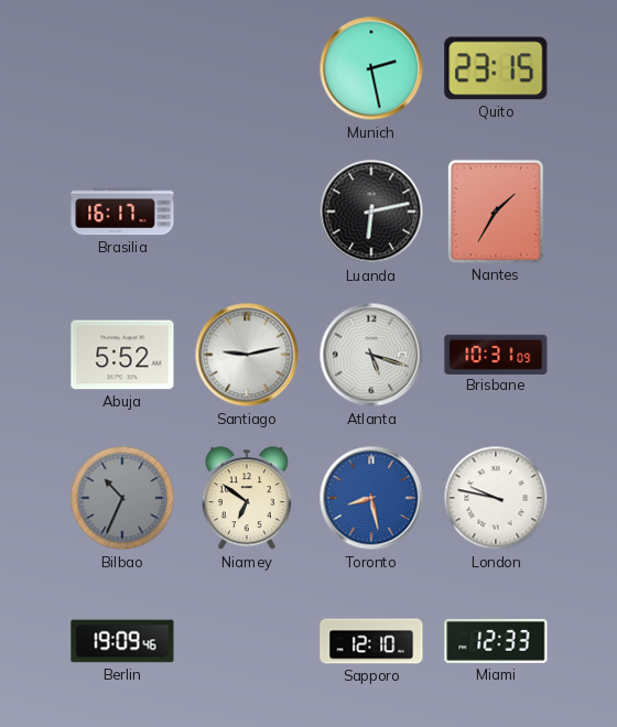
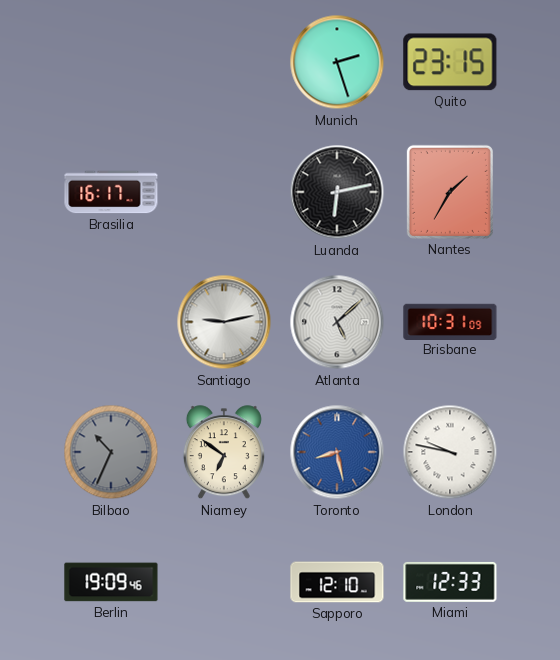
Munich: 2:28 -> 2:27 (337, 62)
Abuja: 5:52 -> none (122, 355)
Atlanta: 5:18 -> 5:08 (337, 322)
